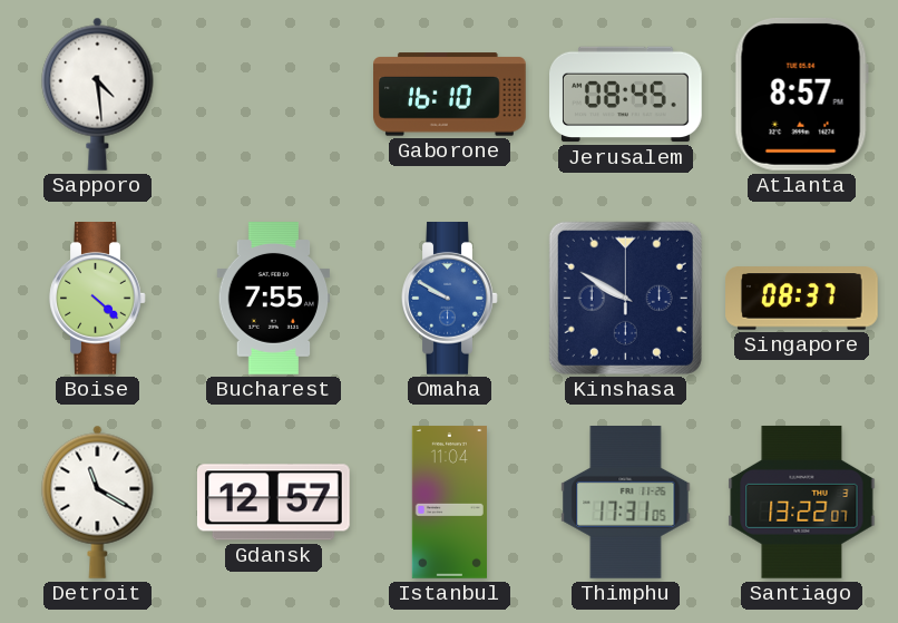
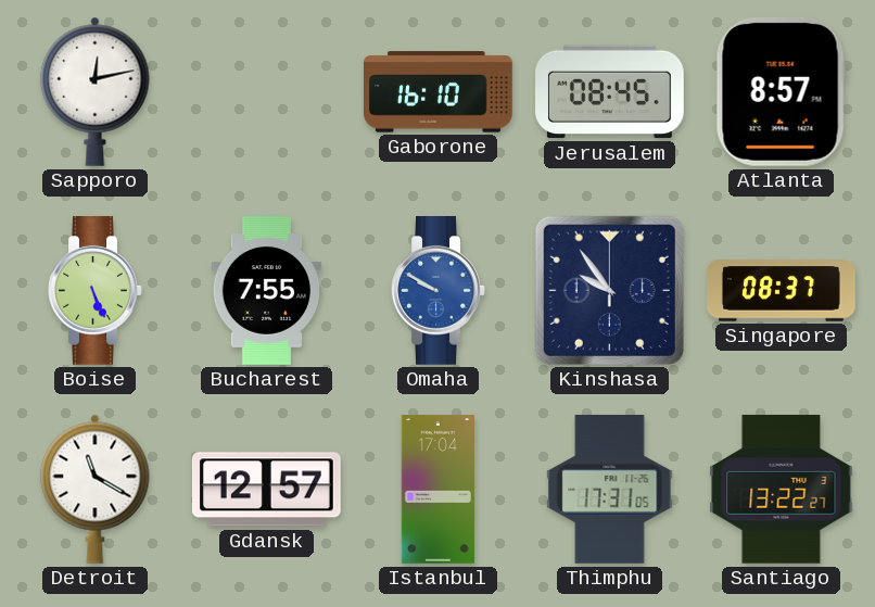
Sapporo: 4:29 -> 12:13 (96, 91)
Boise: 4:22 -> 5:26 (96, 291)
Kinshasa: 9:50 -> 9:54 (609, 290)
Istanbul: 11:04 -> 17:04 (437, 490)
Santiago: 13:22:07 -> 13:22:27 (782, 489)
